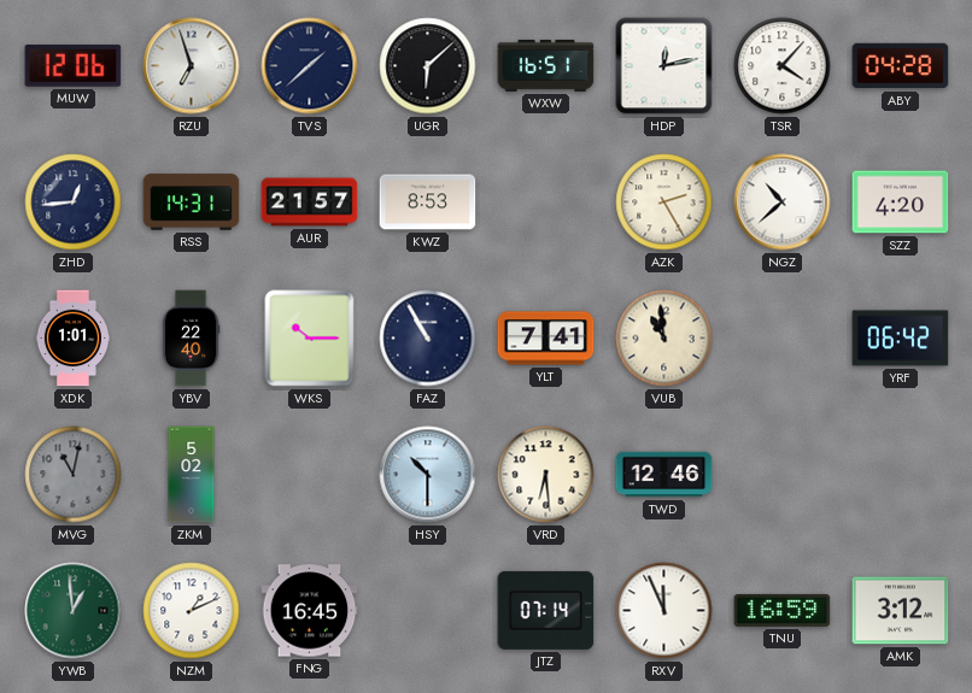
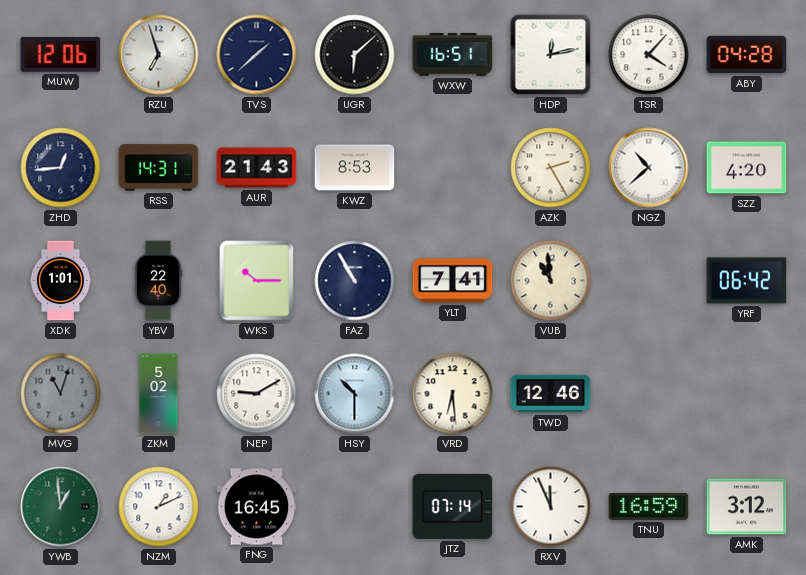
AUR: 21:57 -> 21:43 (257, 168)
MVG: 11:02 -> 11:03 (61, 394)
NEP: none -> 9:10 (257, 394)
